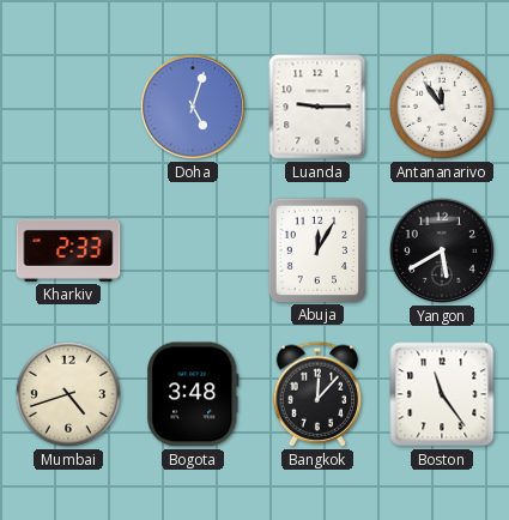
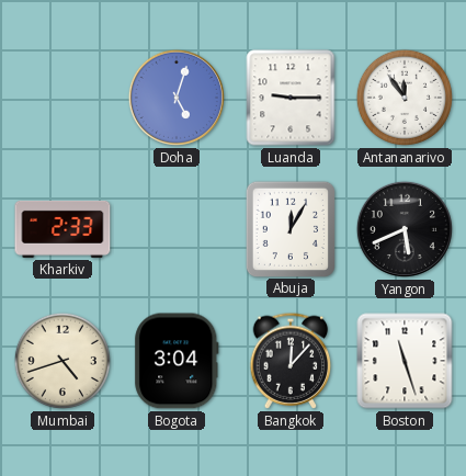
Yangon: 5:40 -> 5:41 (405, 229)
Bogota: 3:48 -> 3:04 (177, 361)
Boston: 11:24 -> 11:27 (405, 361)
